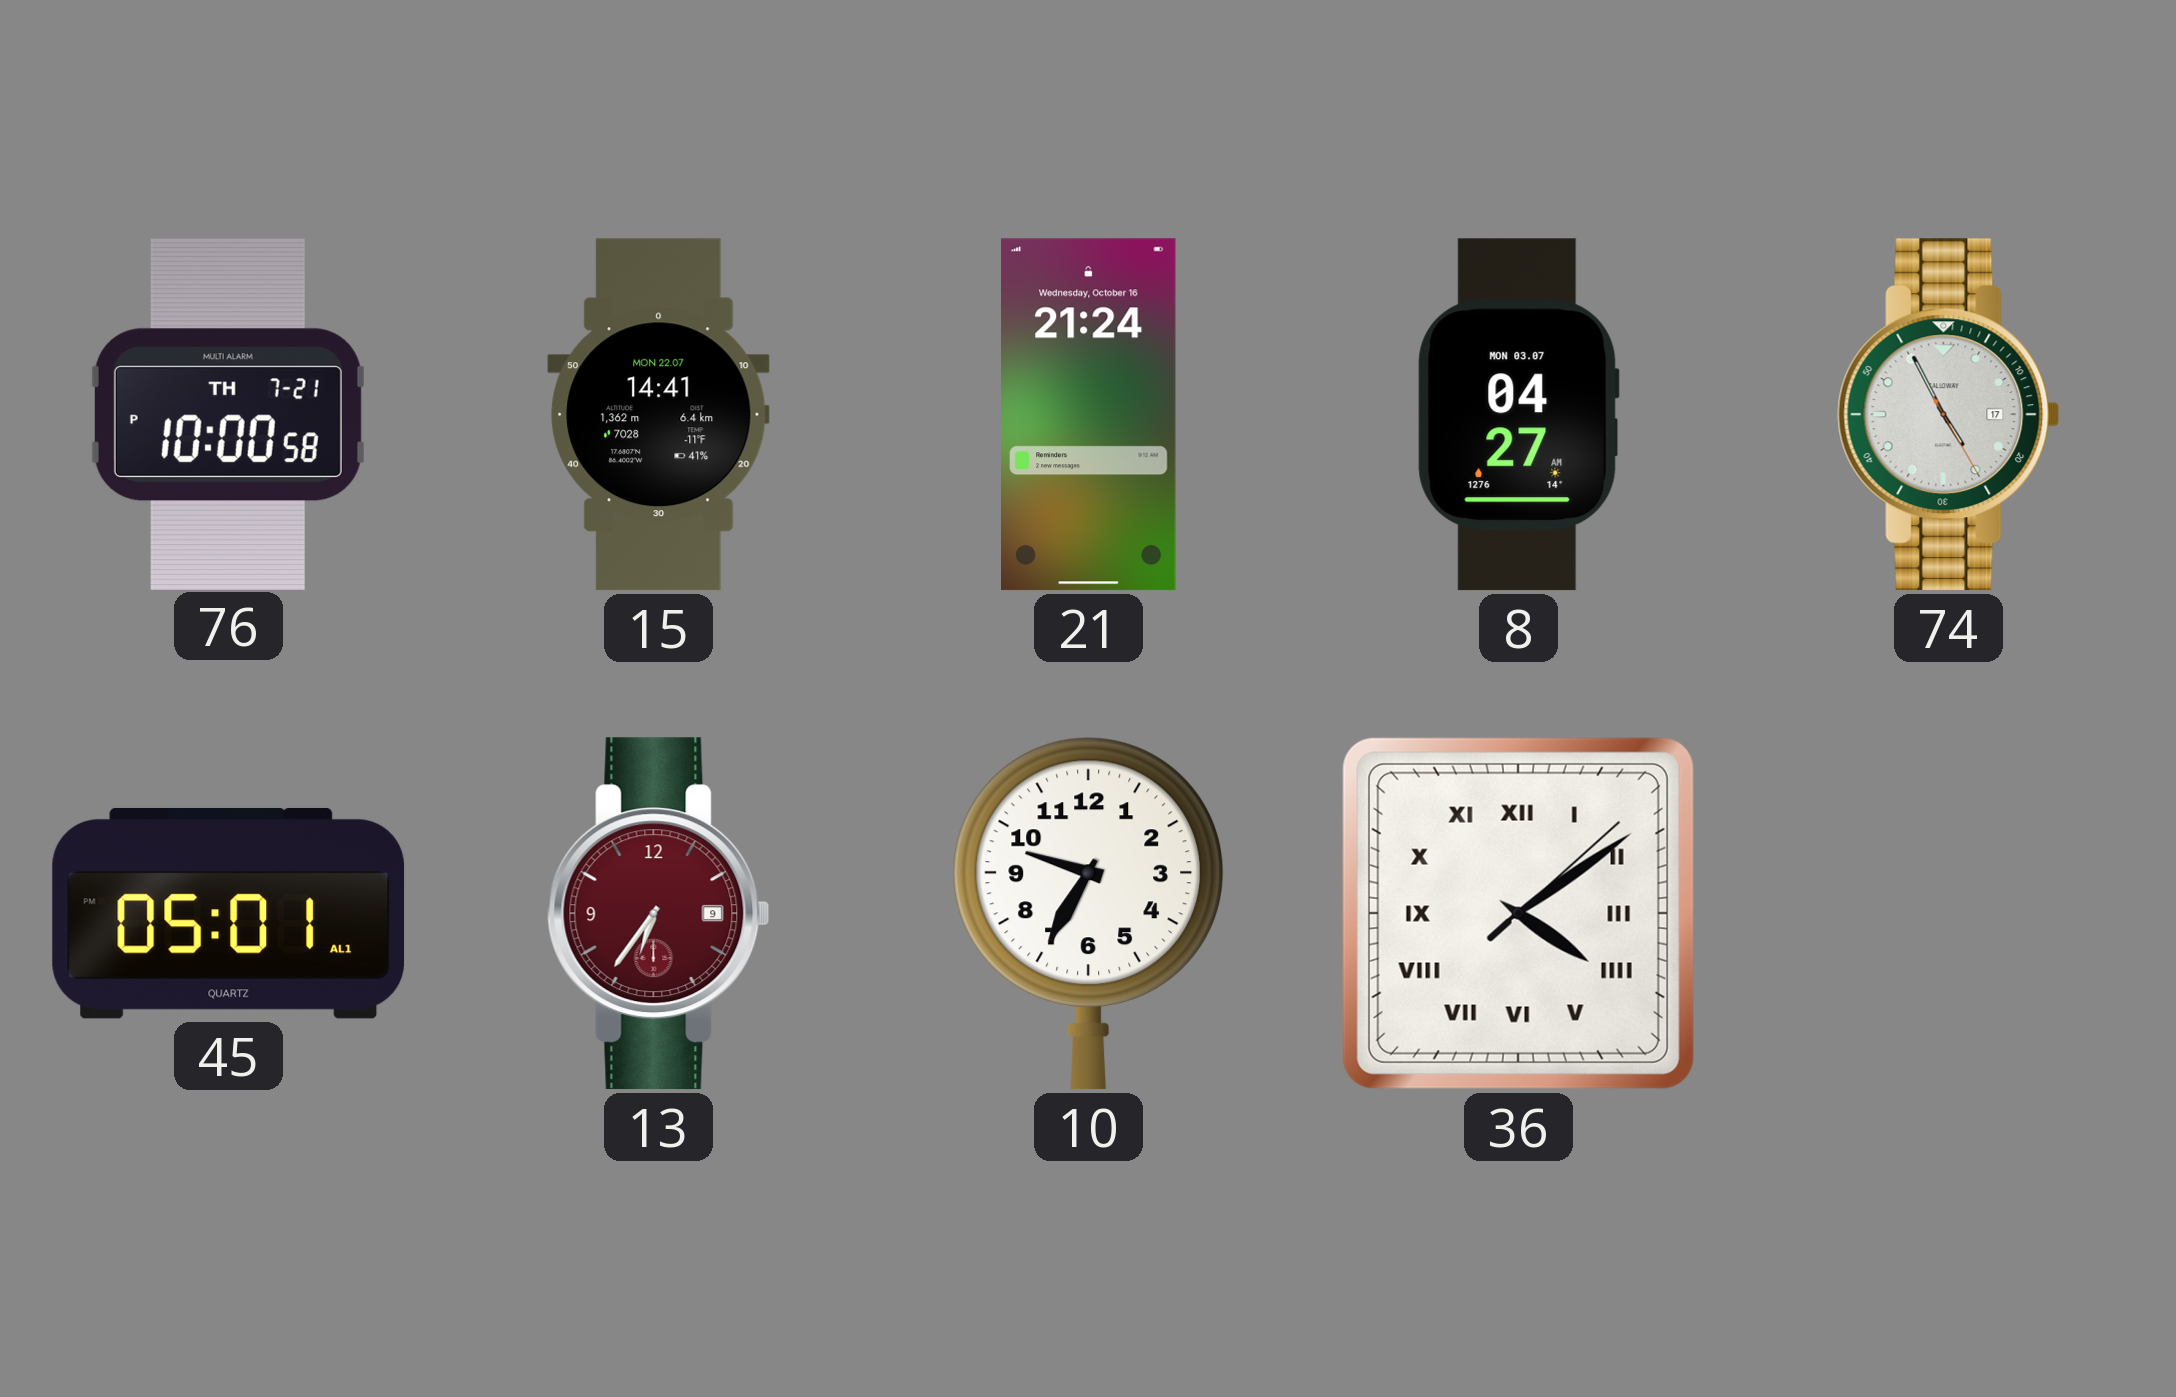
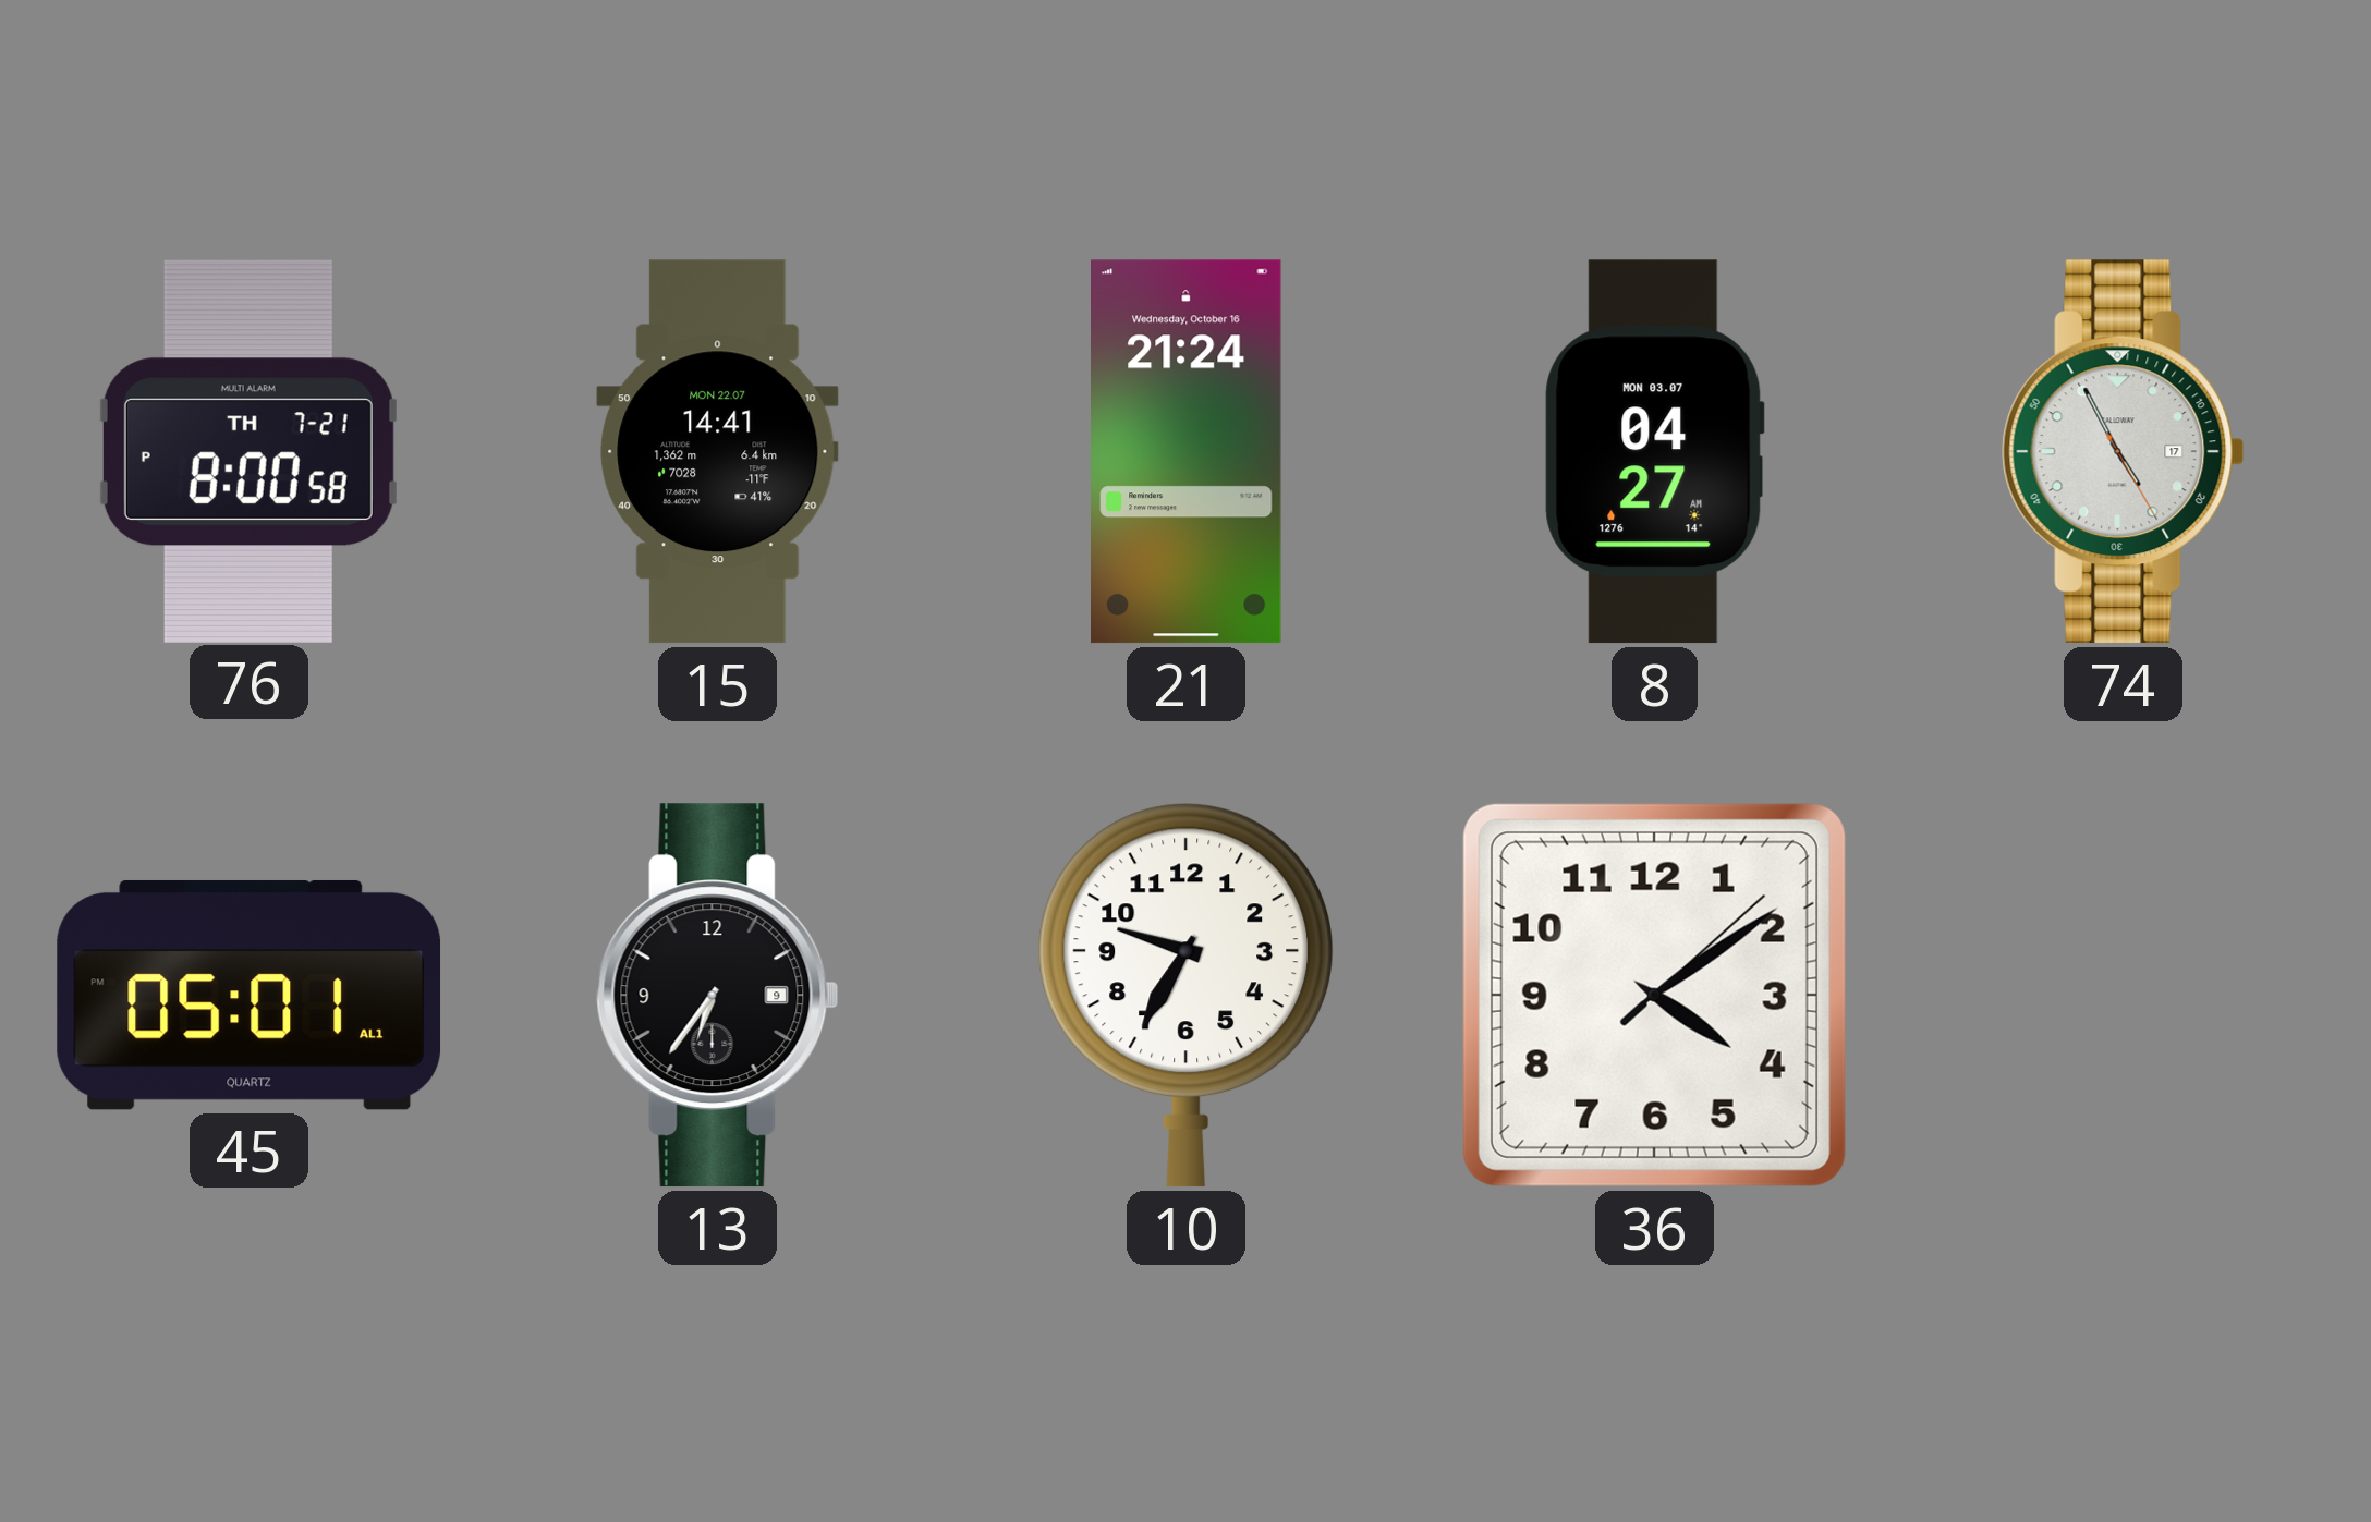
76: 10:00 -> 8:00 (248, 451)
13 dial: burgundy -> black (718, 996)
36 numerals: Roman -> Arabic (1654, 995)
